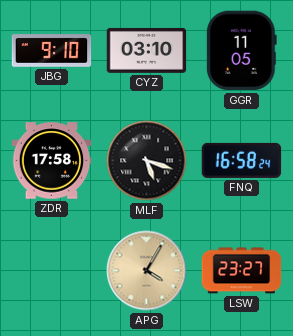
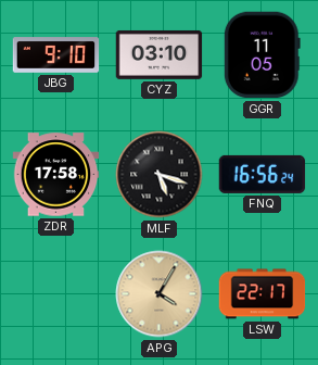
FNQ: 16:58 -> 16:56 (263, 174)
LSW: 23:27 -> 22:17 (263, 294)
